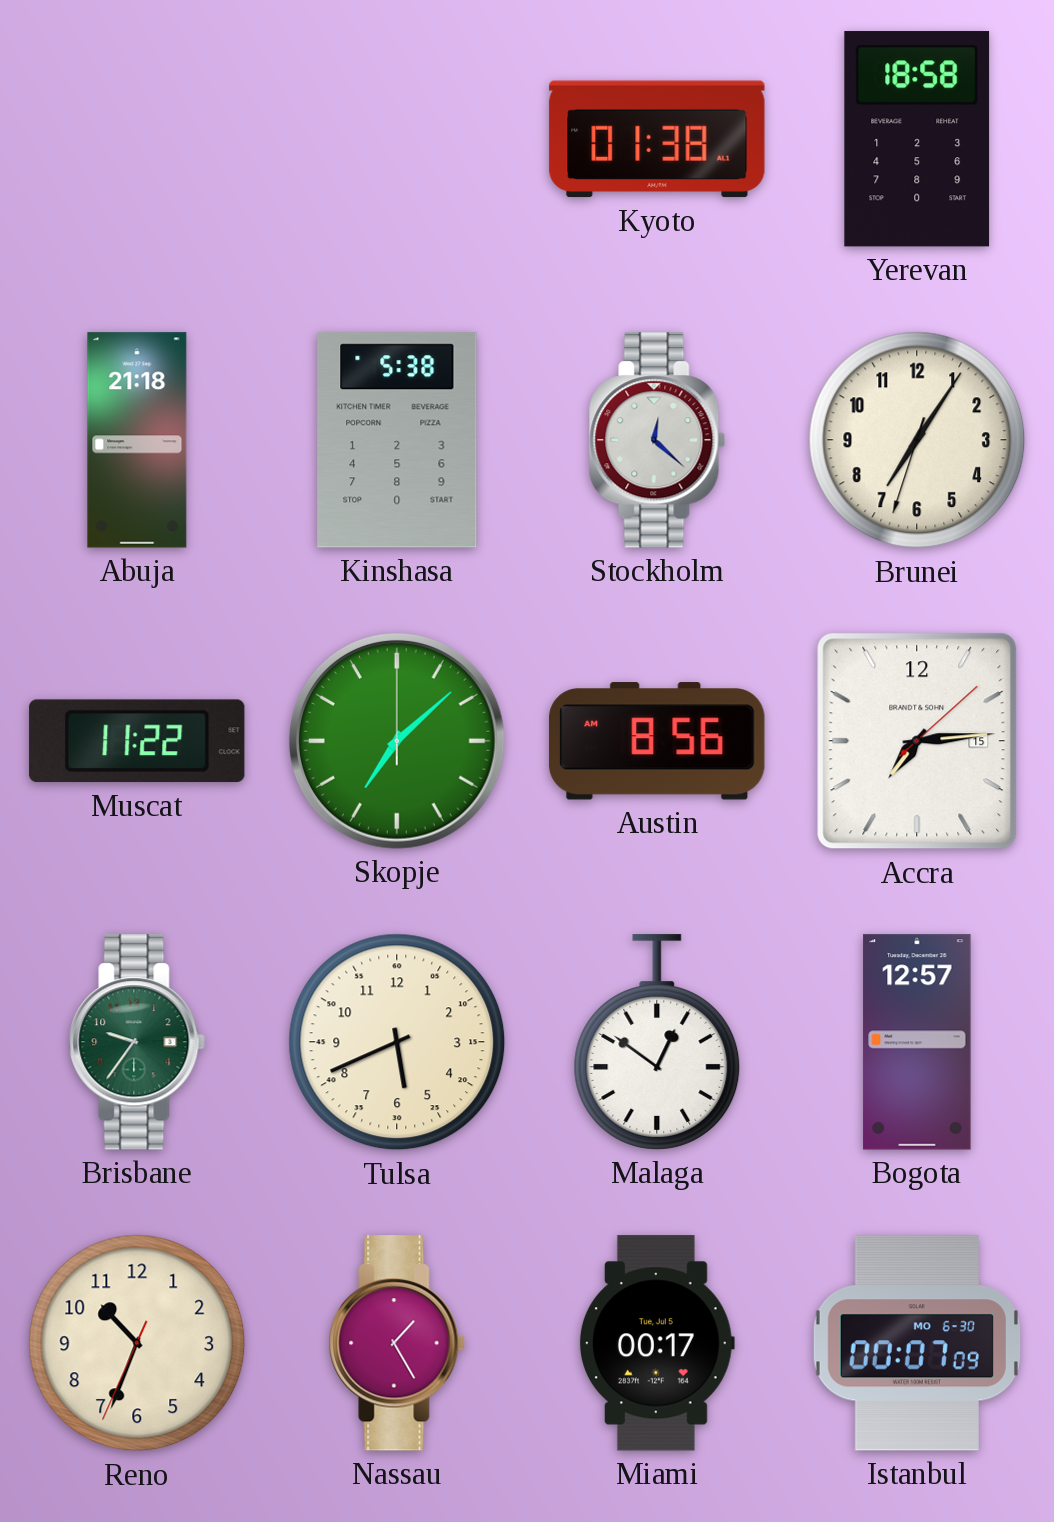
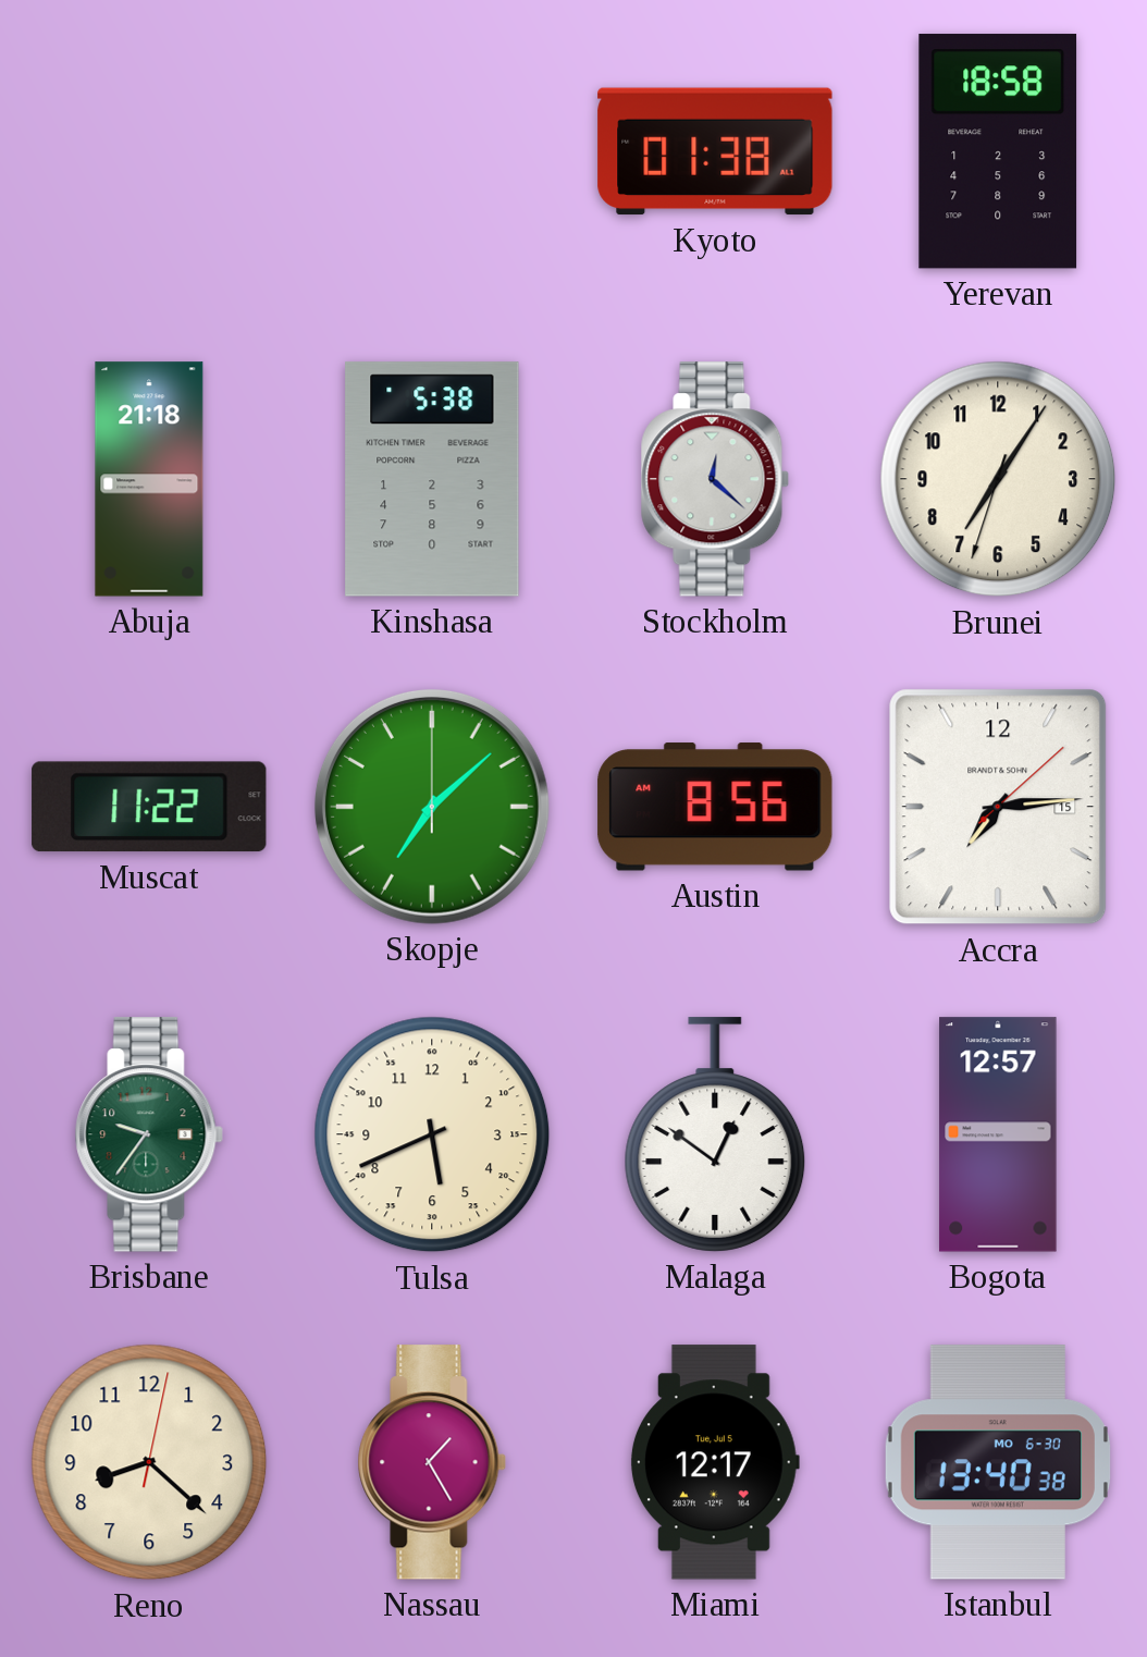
Reno: 10:33 -> 8:22 (149, 1462)
Miami: 00:17 -> 12:17 (715, 1462)
Istanbul: 00:07 -> 13:40 (998, 1462)
